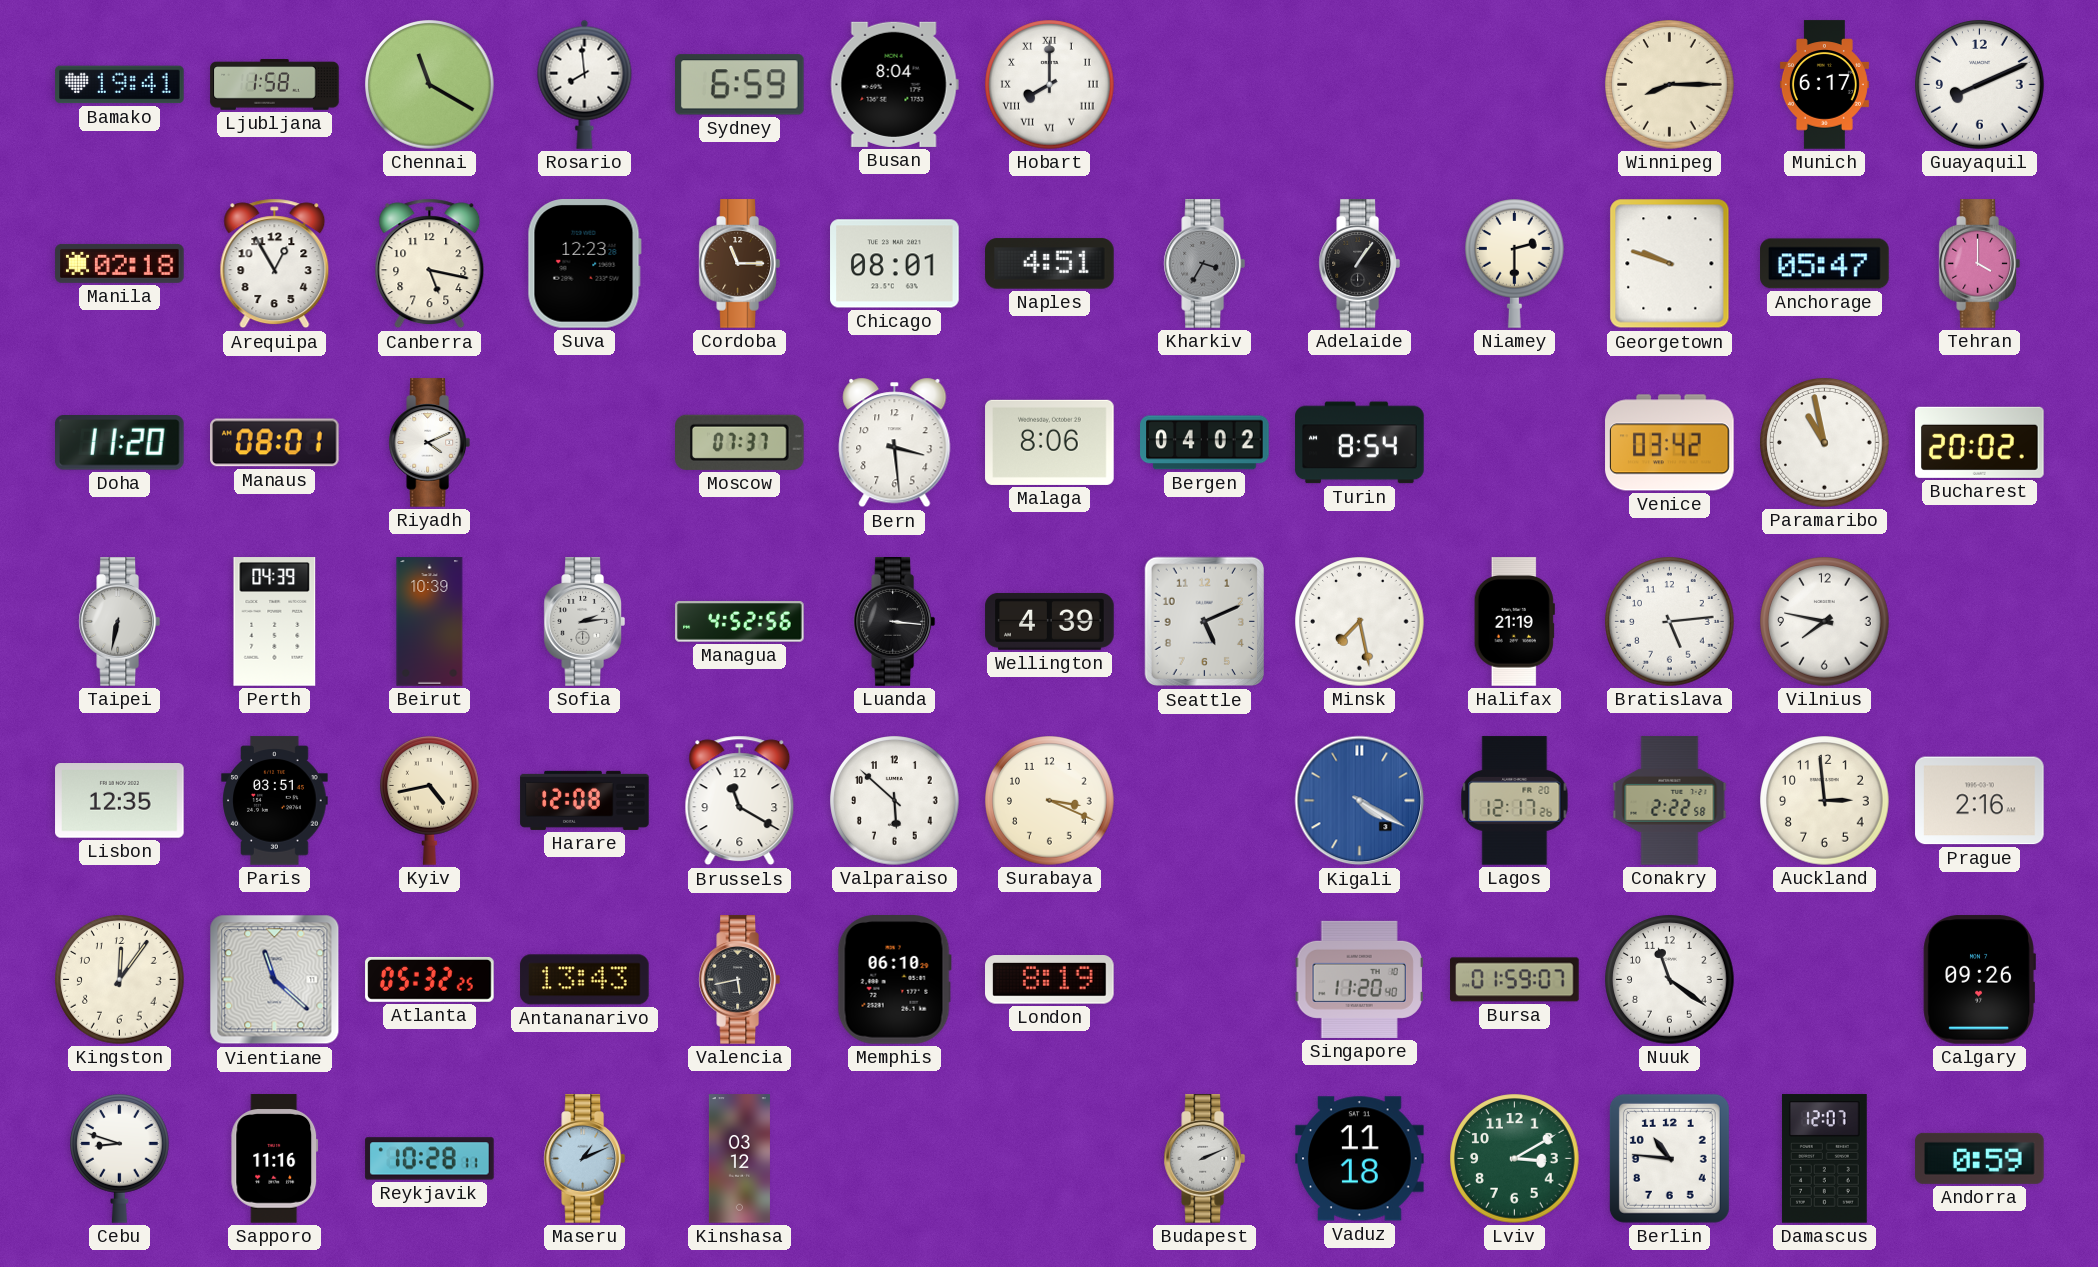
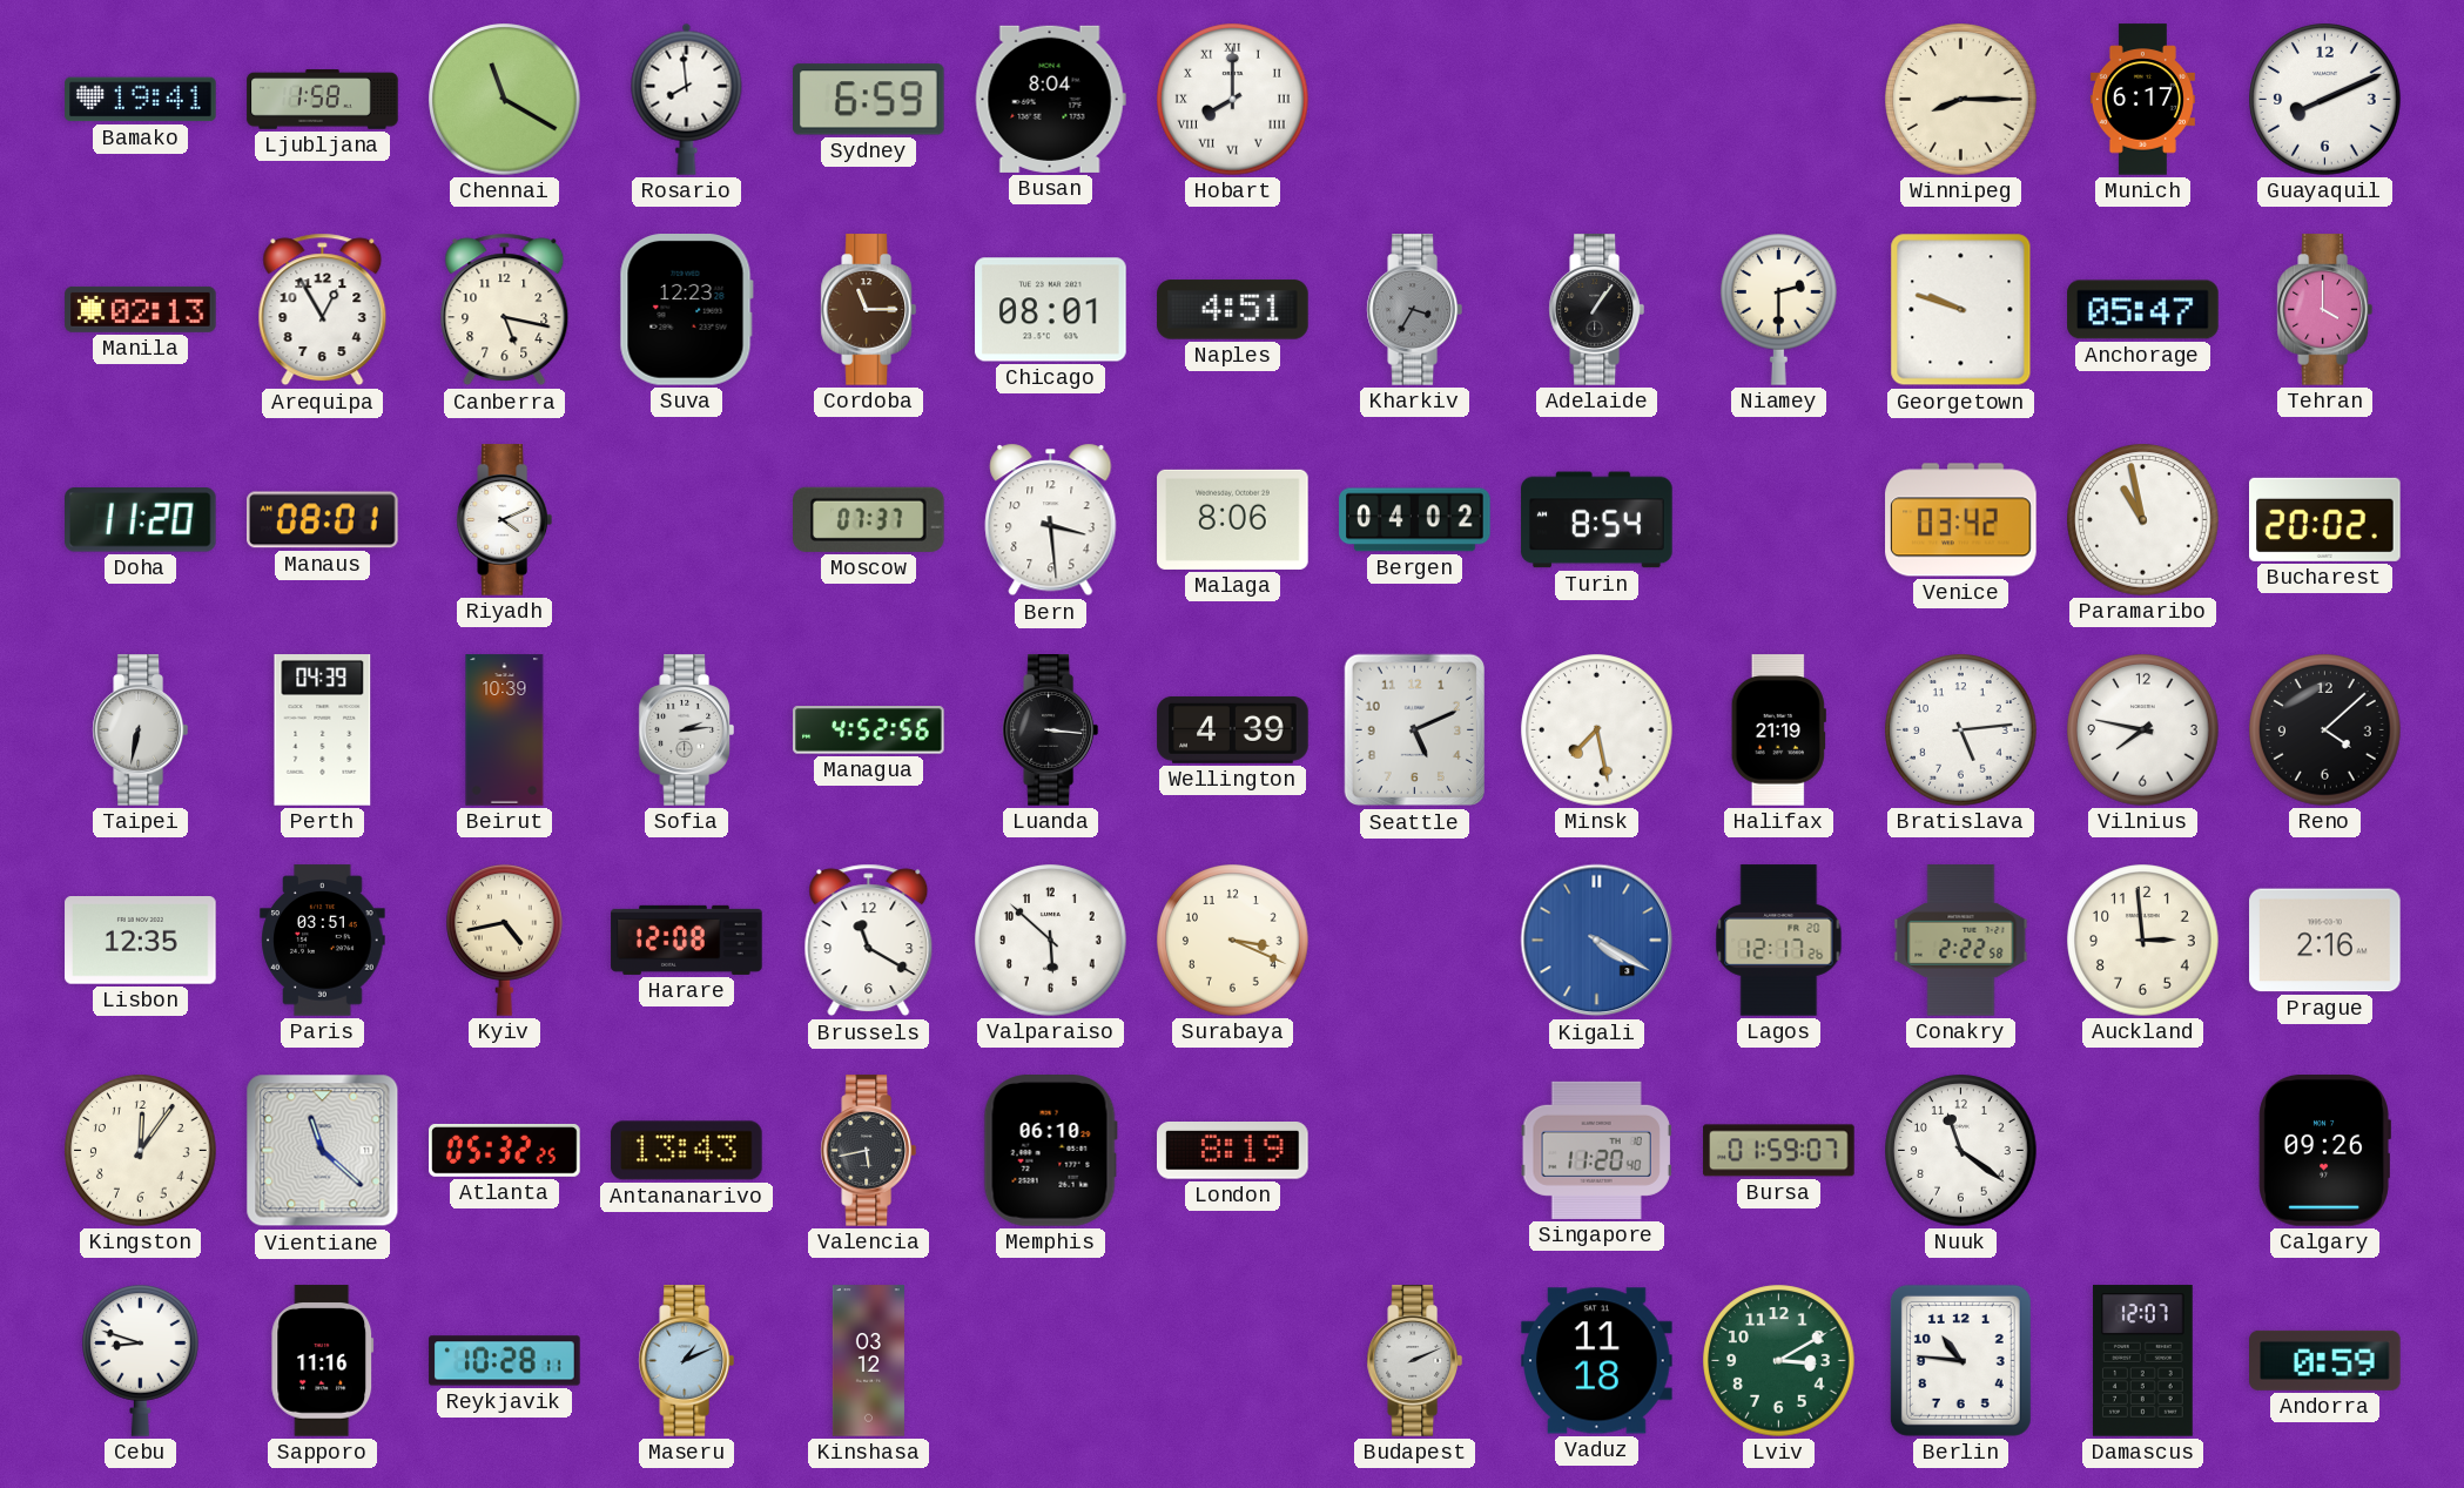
Manila: 02:18 -> 02:13 (141, 309)
Reno: none -> 4:08 (2325, 730)
